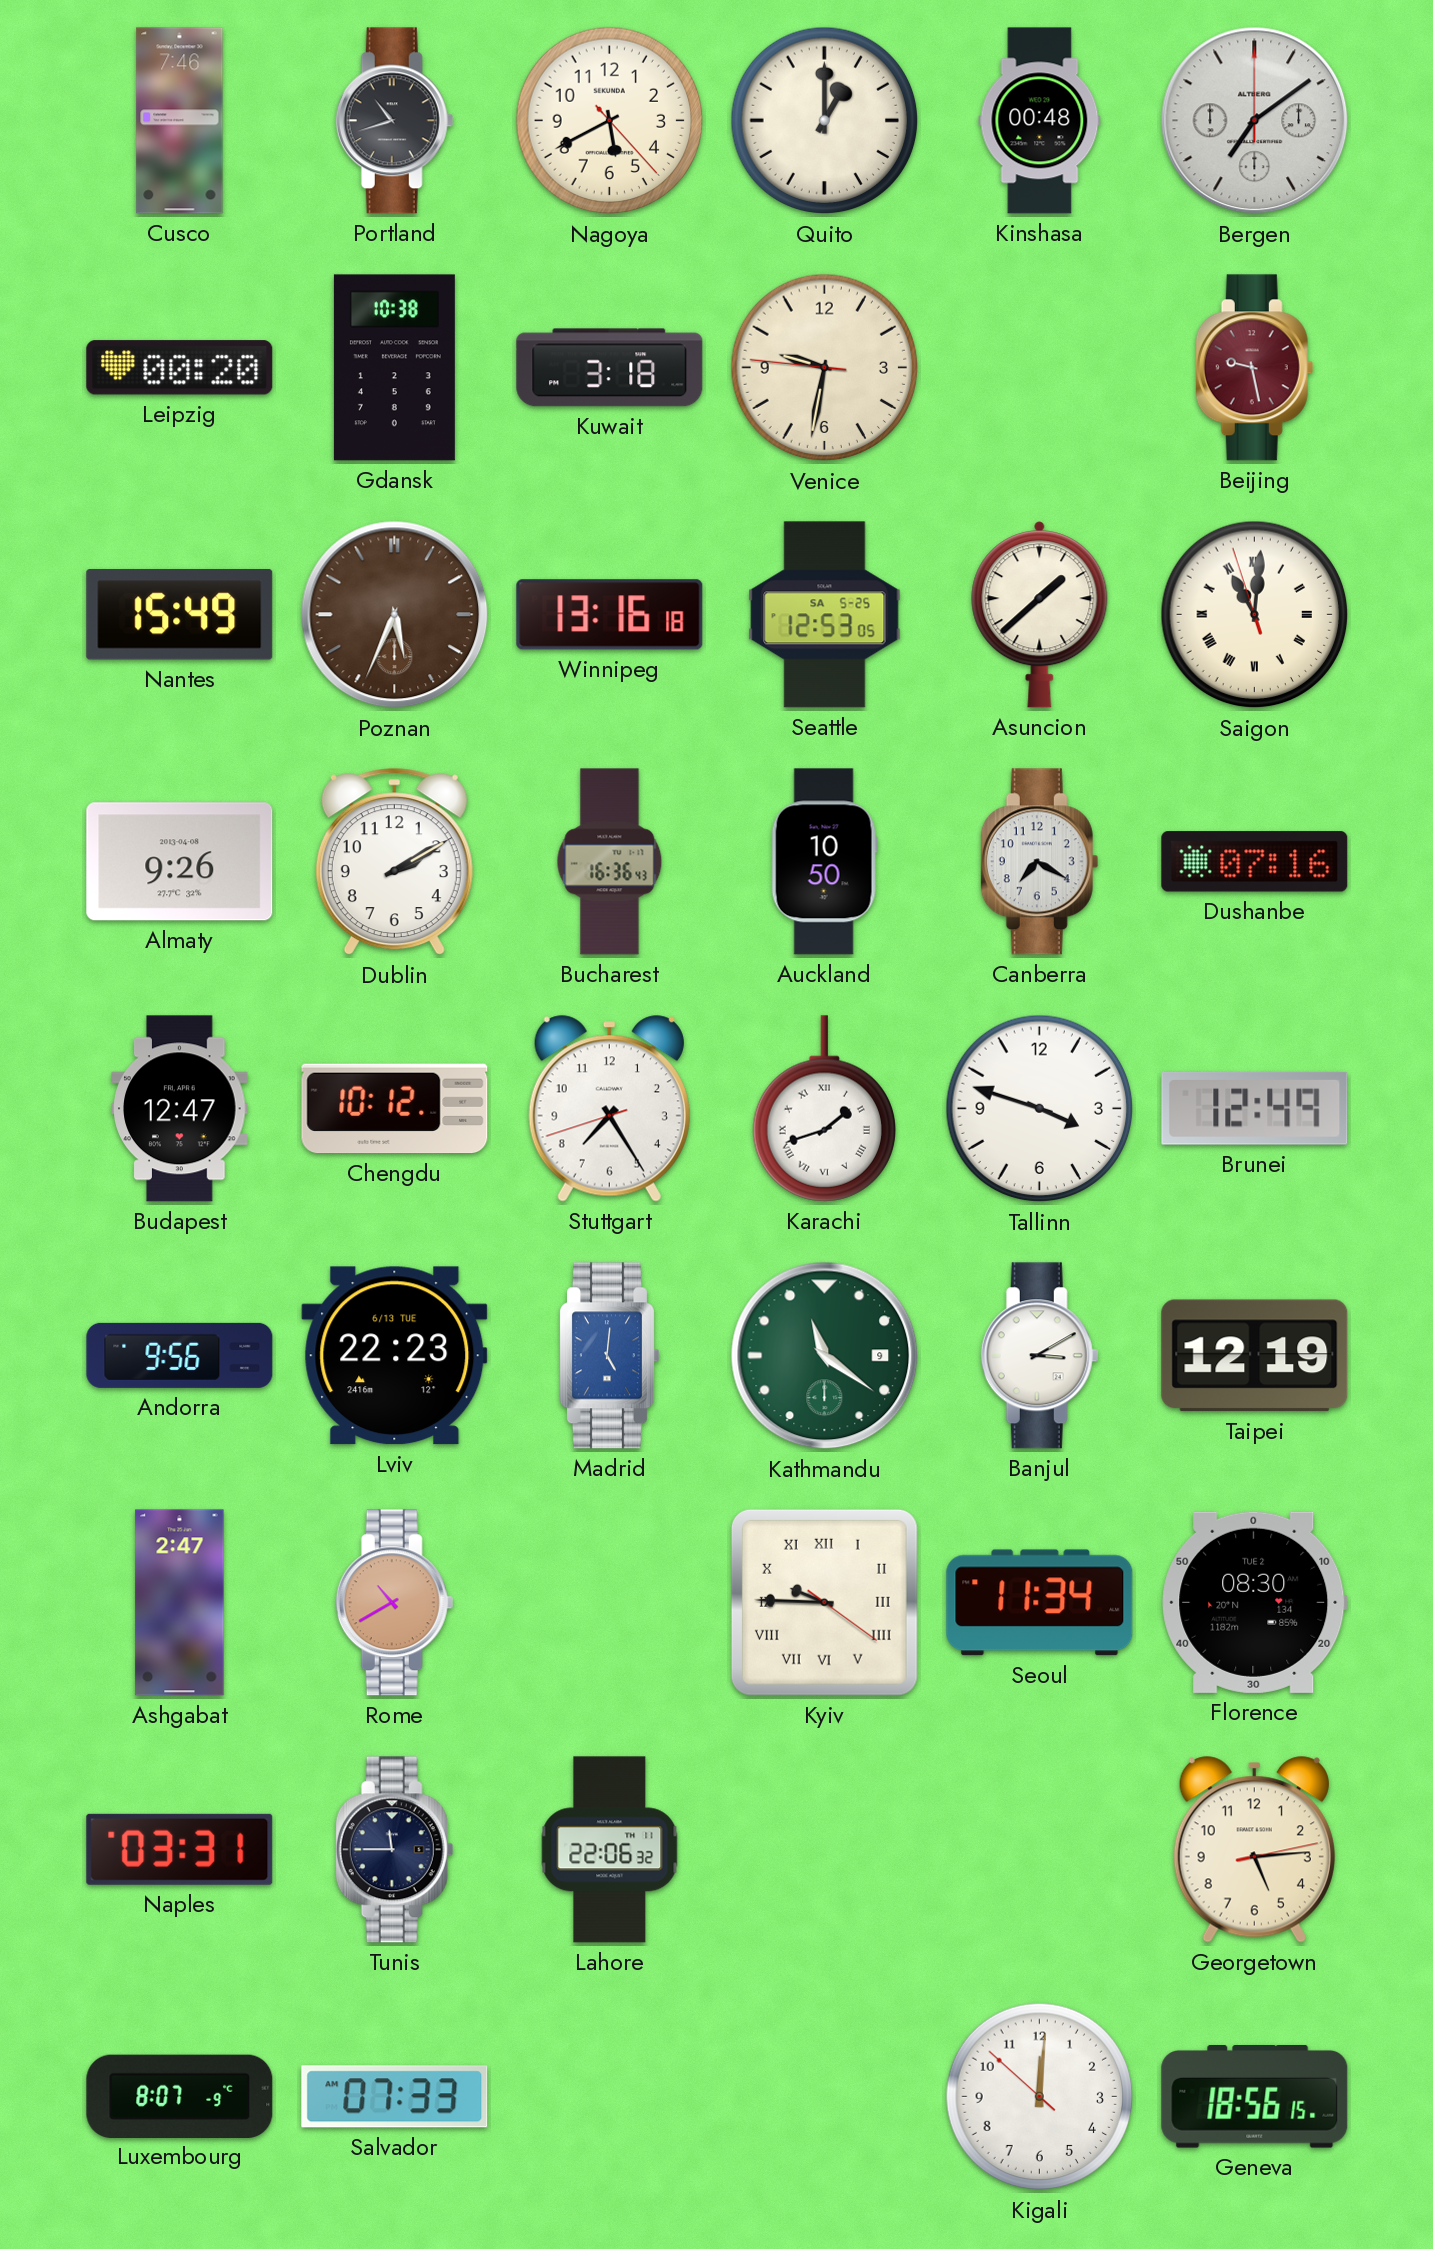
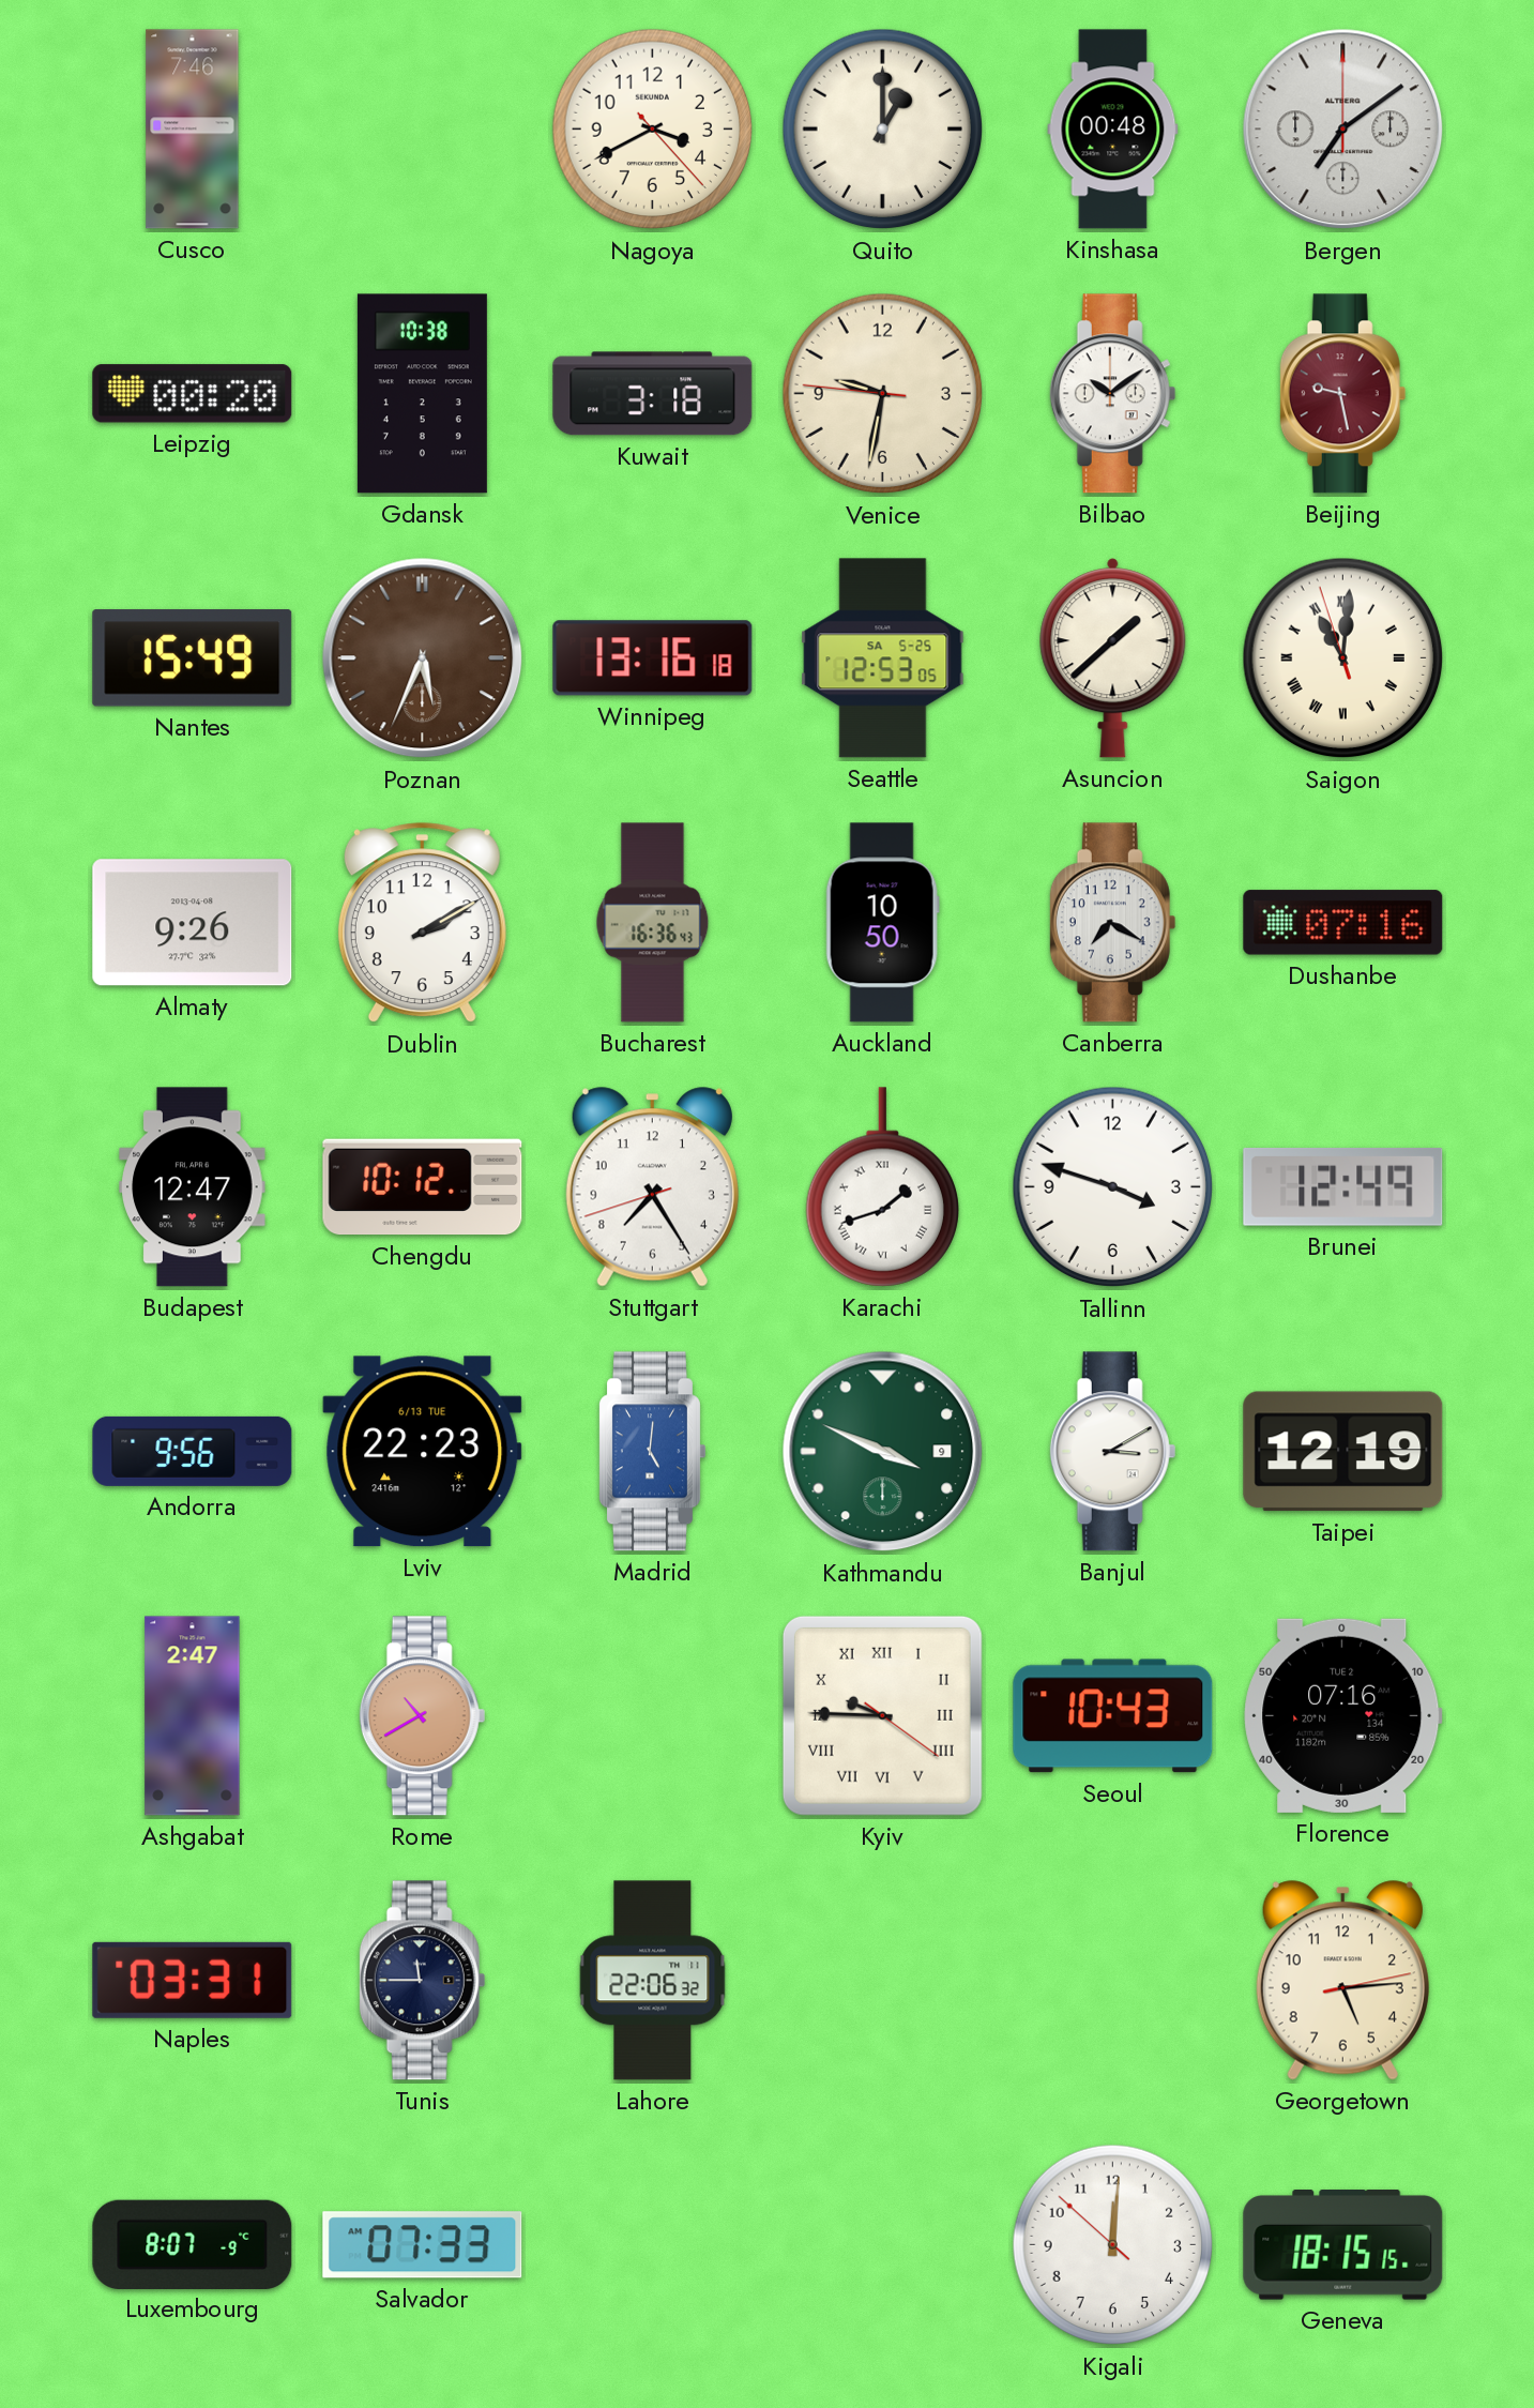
Portland: 10:42 -> none (395, 121)
Nagoya: 5:40 -> 3:40 (653, 130)
Bilbao: none -> 10:09 (1113, 394)
Kathmandu: 11:21 -> 3:49 (883, 1452)
Seoul: 11:34 -> 10:43 (1113, 1716)
Florence: 08:30 -> 07:16 (1343, 1715)
Geneva: 18:56 -> 18:15 (1343, 2245)
